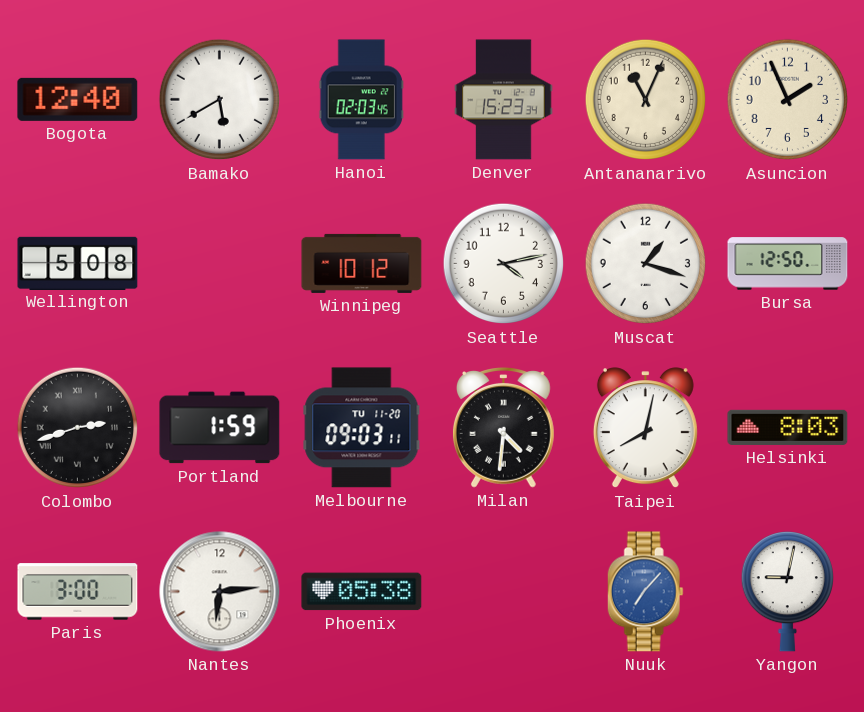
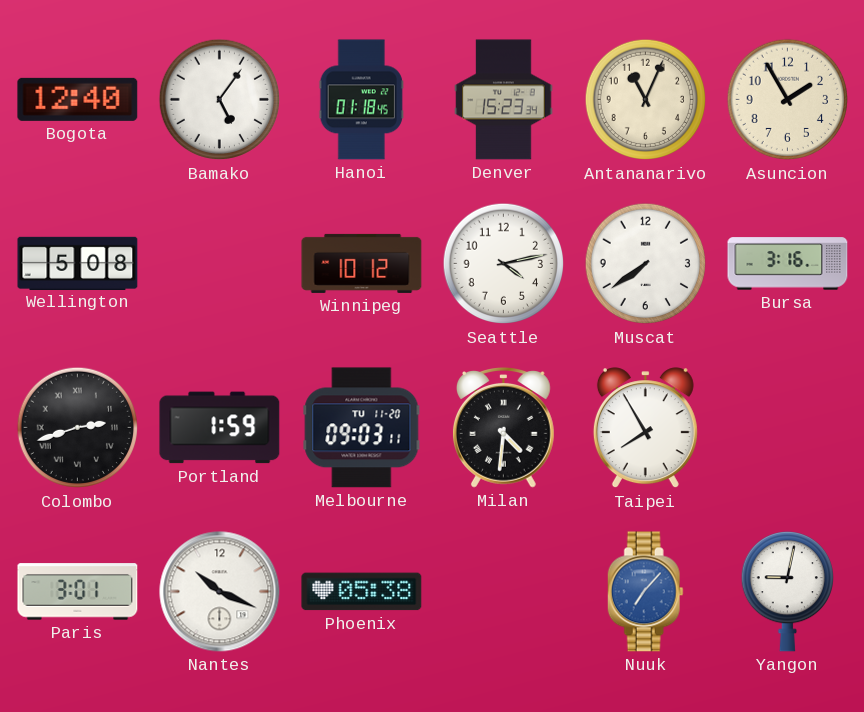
Bamako: 5:40 -> 5:06 (220, 100)
Hanoi: 02:03 -> 01:18 (361, 100)
Asuncion: 1:56 -> 1:55 (788, 100)
Muscat: 1:18 -> 7:39 (646, 264)
Bursa: 12:50 -> 3:16 (788, 264)
Taipei: 8:02 -> 7:55 (645, 428)
Helsinki: 8:03 -> none (788, 427)
Paris: 3:00 -> 3:01 (78, 592)
Nantes: 6:14 -> 10:19 (220, 592)
